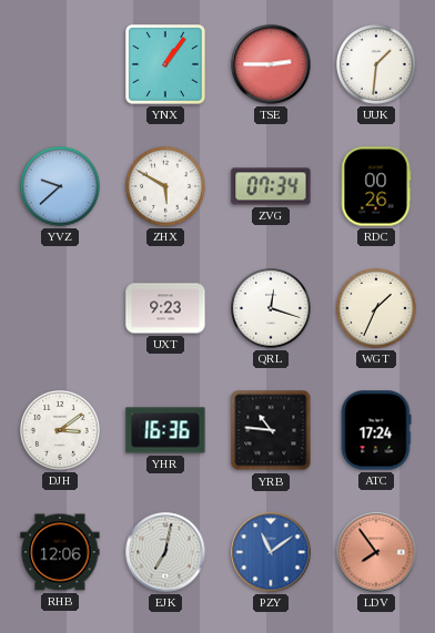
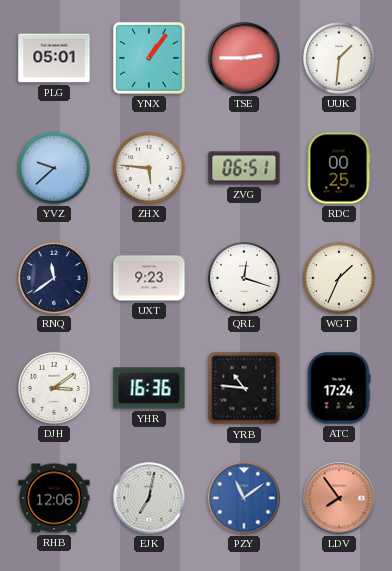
PLG: none -> 05:01 (54, 58)
ZHX: 5:50 -> 5:46 (150, 169)
ZVG: 07:34 -> 06:51 (244, 168)
RDC: 00:26 -> 00:25 (339, 168)
RNQ: none -> 11:39 (55, 279)
